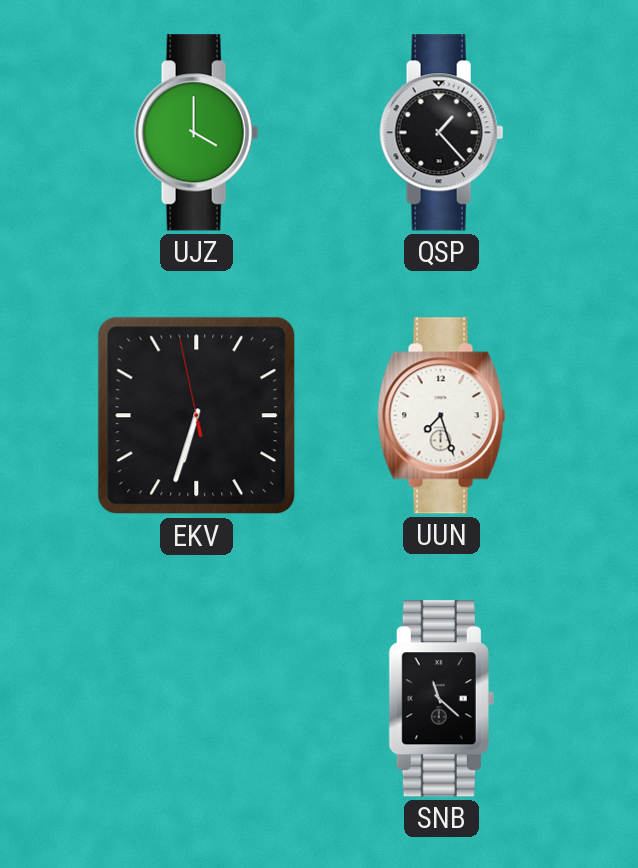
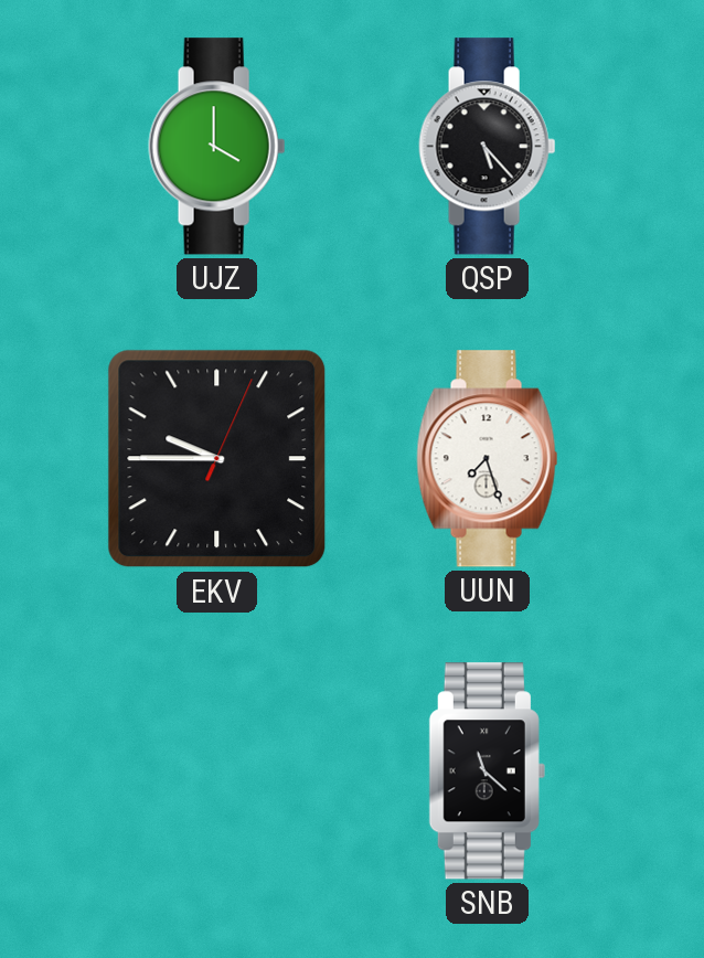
QSP: 1:23 -> 5:23 (488, 147)
EKV: 6:32 -> 9:45 (217, 459)
